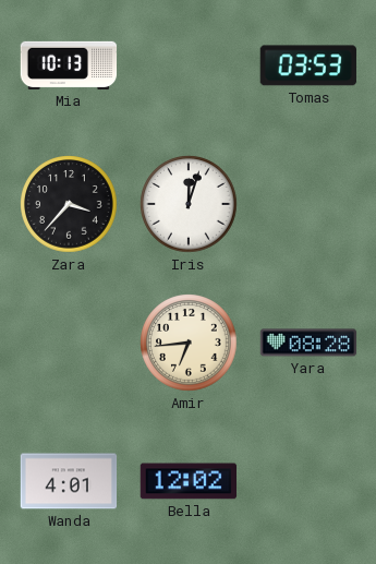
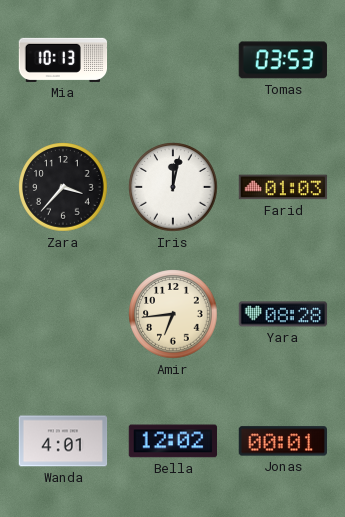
Iris: 12:03 -> 12:02 (173, 187)
Farid: none -> 01:03 (283, 187)
Jonas: none -> 00:01 (282, 441)
